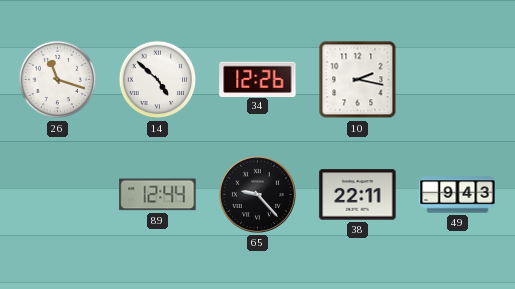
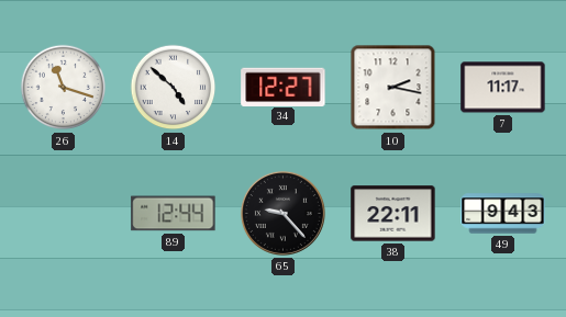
34: 12:26 -> 12:27 (284, 87)
7: none -> 11:17 (503, 88)
